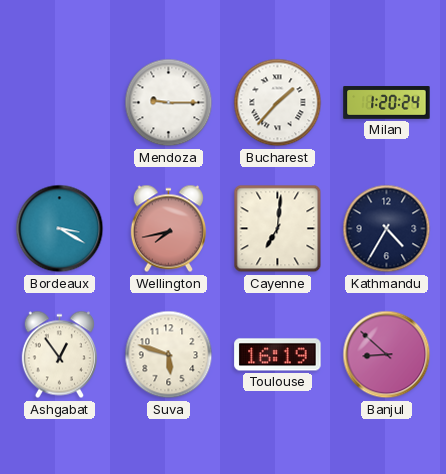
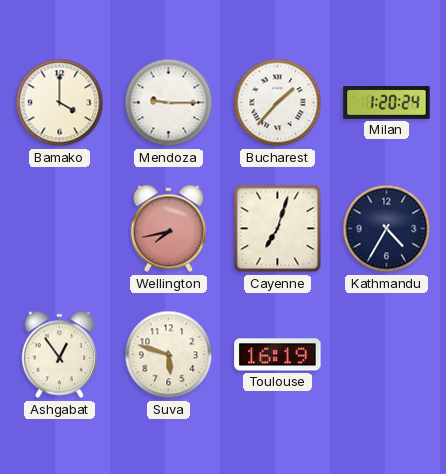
Bamako: none -> 4:00 (60, 103)
Bordeaux: 3:20 -> none (60, 229)
Cayenne: 7:01 -> 7:03 (278, 229)
Banjul: 8:52 -> none (387, 355)
